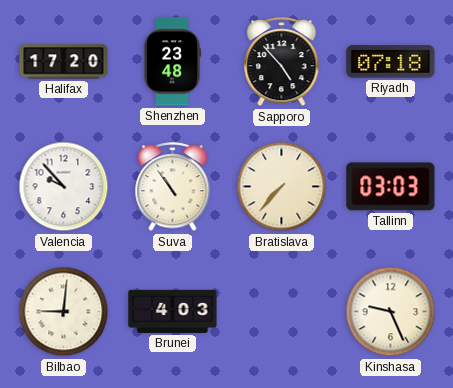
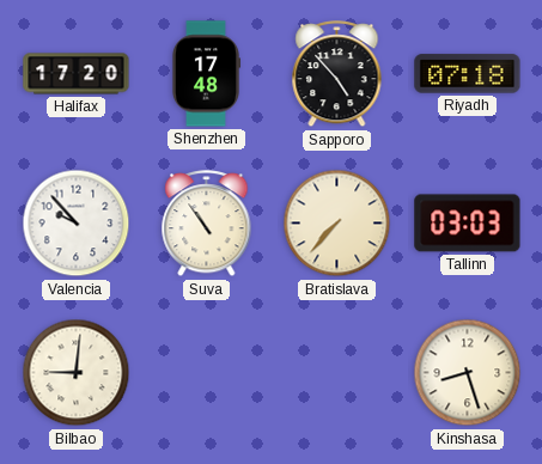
Shenzhen: 23:48 -> 17:48 (205, 74)
Brunei: 4:03 -> none (173, 311)
Kinshasa: 9:26 -> 8:27 (468, 373)
